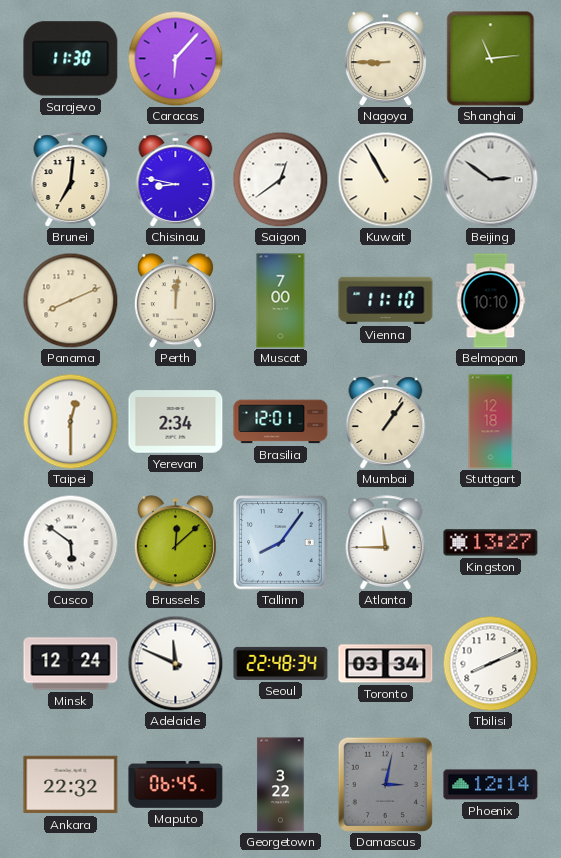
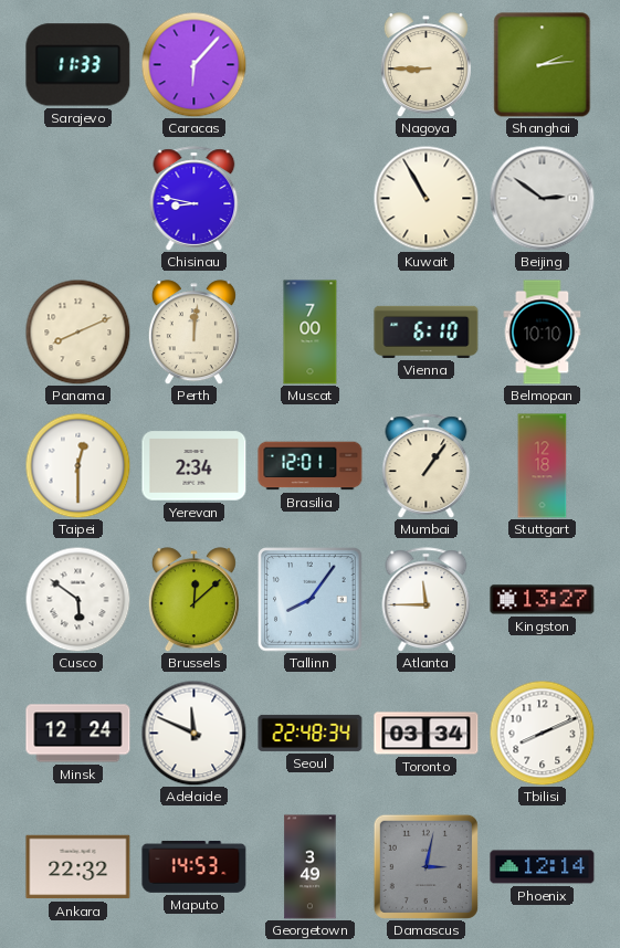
Sarajevo: 11:30 -> 11:33 (78, 65)
Shanghai: 11:14 -> 2:14 (543, 65)
Brunei: 7:01 -> none (71, 180)
Saigon: 12:39 -> none (280, 179)
Vienna: 11:10 -> 6:10 (427, 331)
Maputo: 06:45 -> 14:53 (195, 866)
Georgetown: 3:22 -> 3:49 (311, 867)
